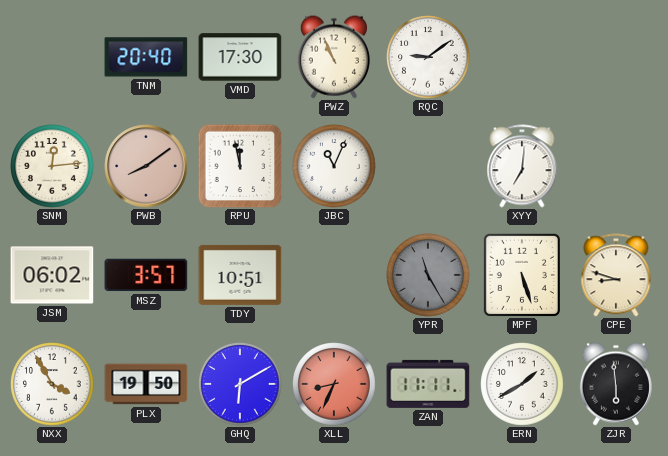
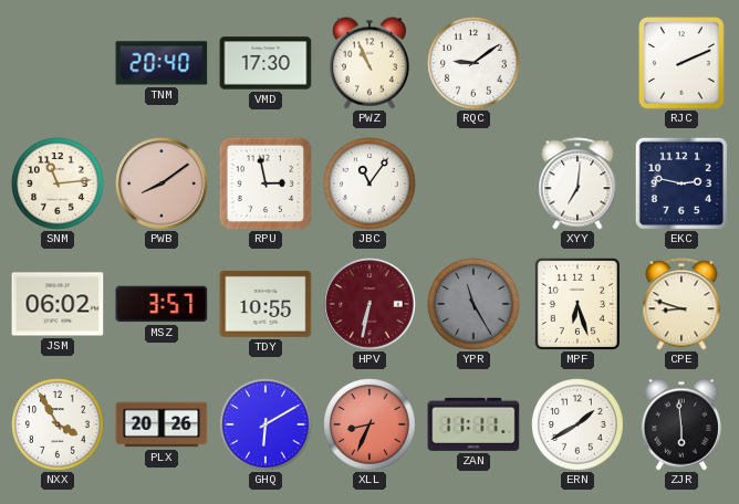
RJC: none -> 2:11 (681, 63)
SNM: 12:14 -> 11:14 (58, 183)
RPU: 11:58 -> 2:58 (266, 183)
JBC: 11:04 -> 11:06 (369, 183)
EKC: none -> 2:47 (681, 183)
TDY: 10:51 -> 10:55 (266, 304)
HPV: none -> 6:32 (369, 304)
MPF: 5:27 -> 6:27 (577, 304)
PLX: 19:50 -> 20:26 (162, 424)
